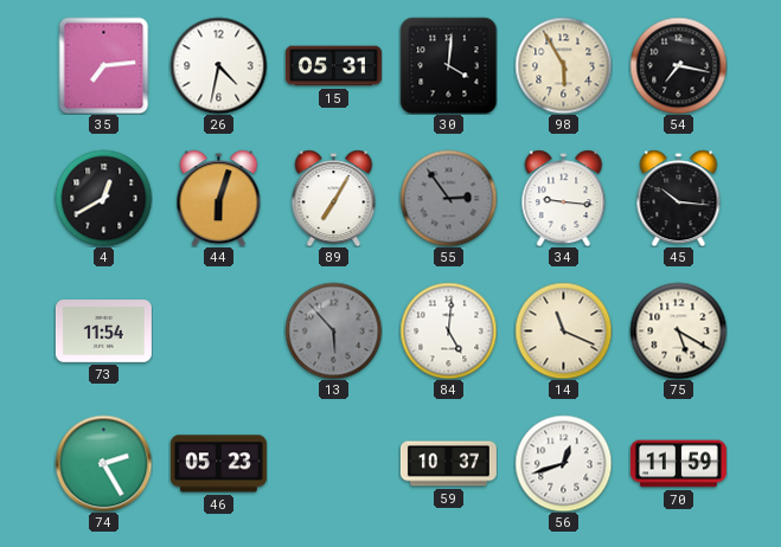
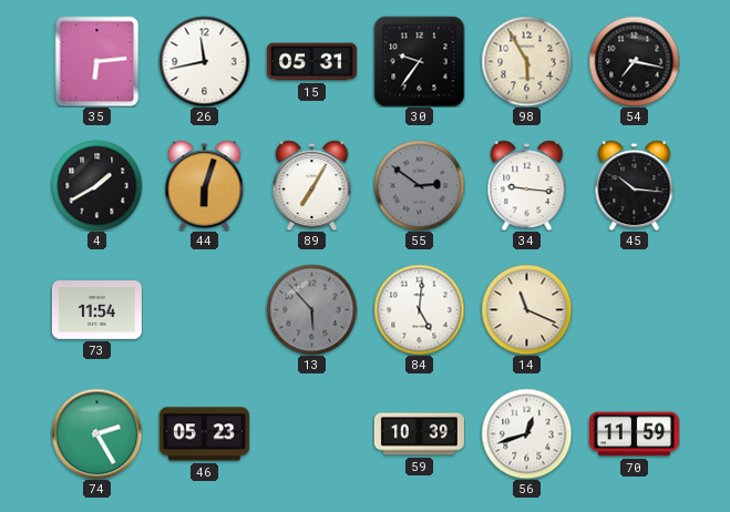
35: 7:14 -> 6:14 (97, 61)
26: 4:32 -> 11:43 (204, 61)
30: 4:01 -> 9:36 (419, 61)
4: 12:40 -> 1:40 (96, 185)
55: 2:54 -> 2:51 (419, 185)
75: 5:20 -> none (678, 330)
59: 10:37 -> 10:39 (419, 434)
